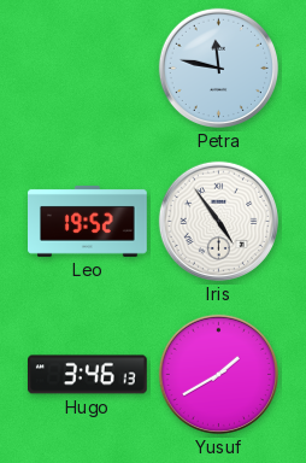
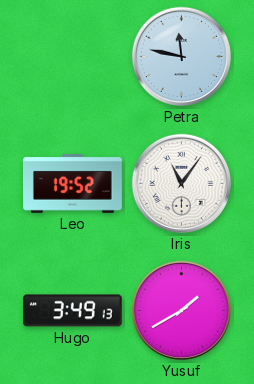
Iris: 4:54 -> 11:06 (181, 183)
Hugo: 3:46 -> 3:49 (73, 311)
